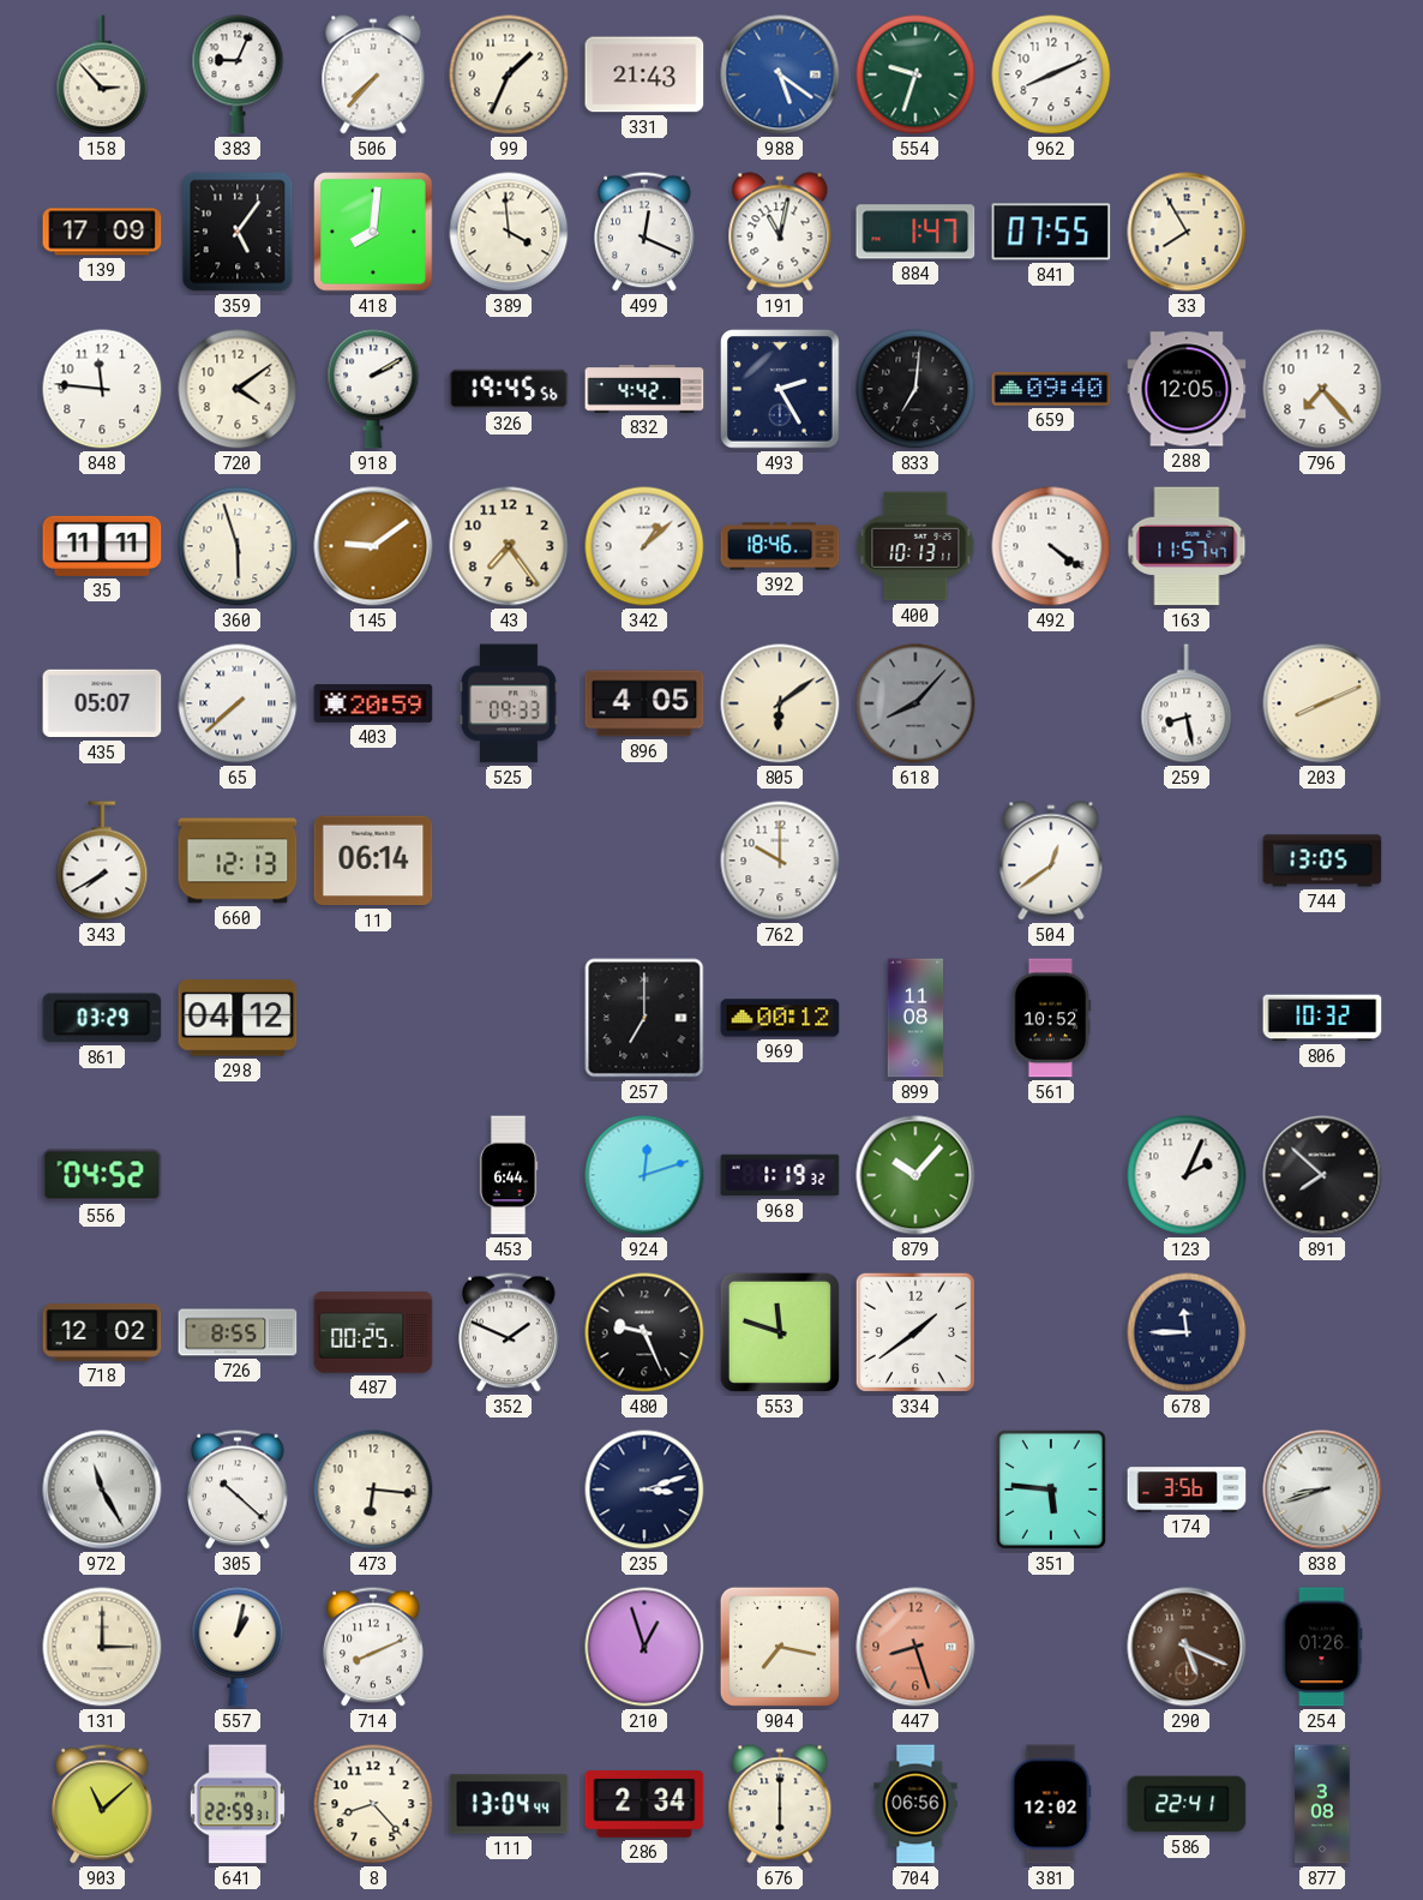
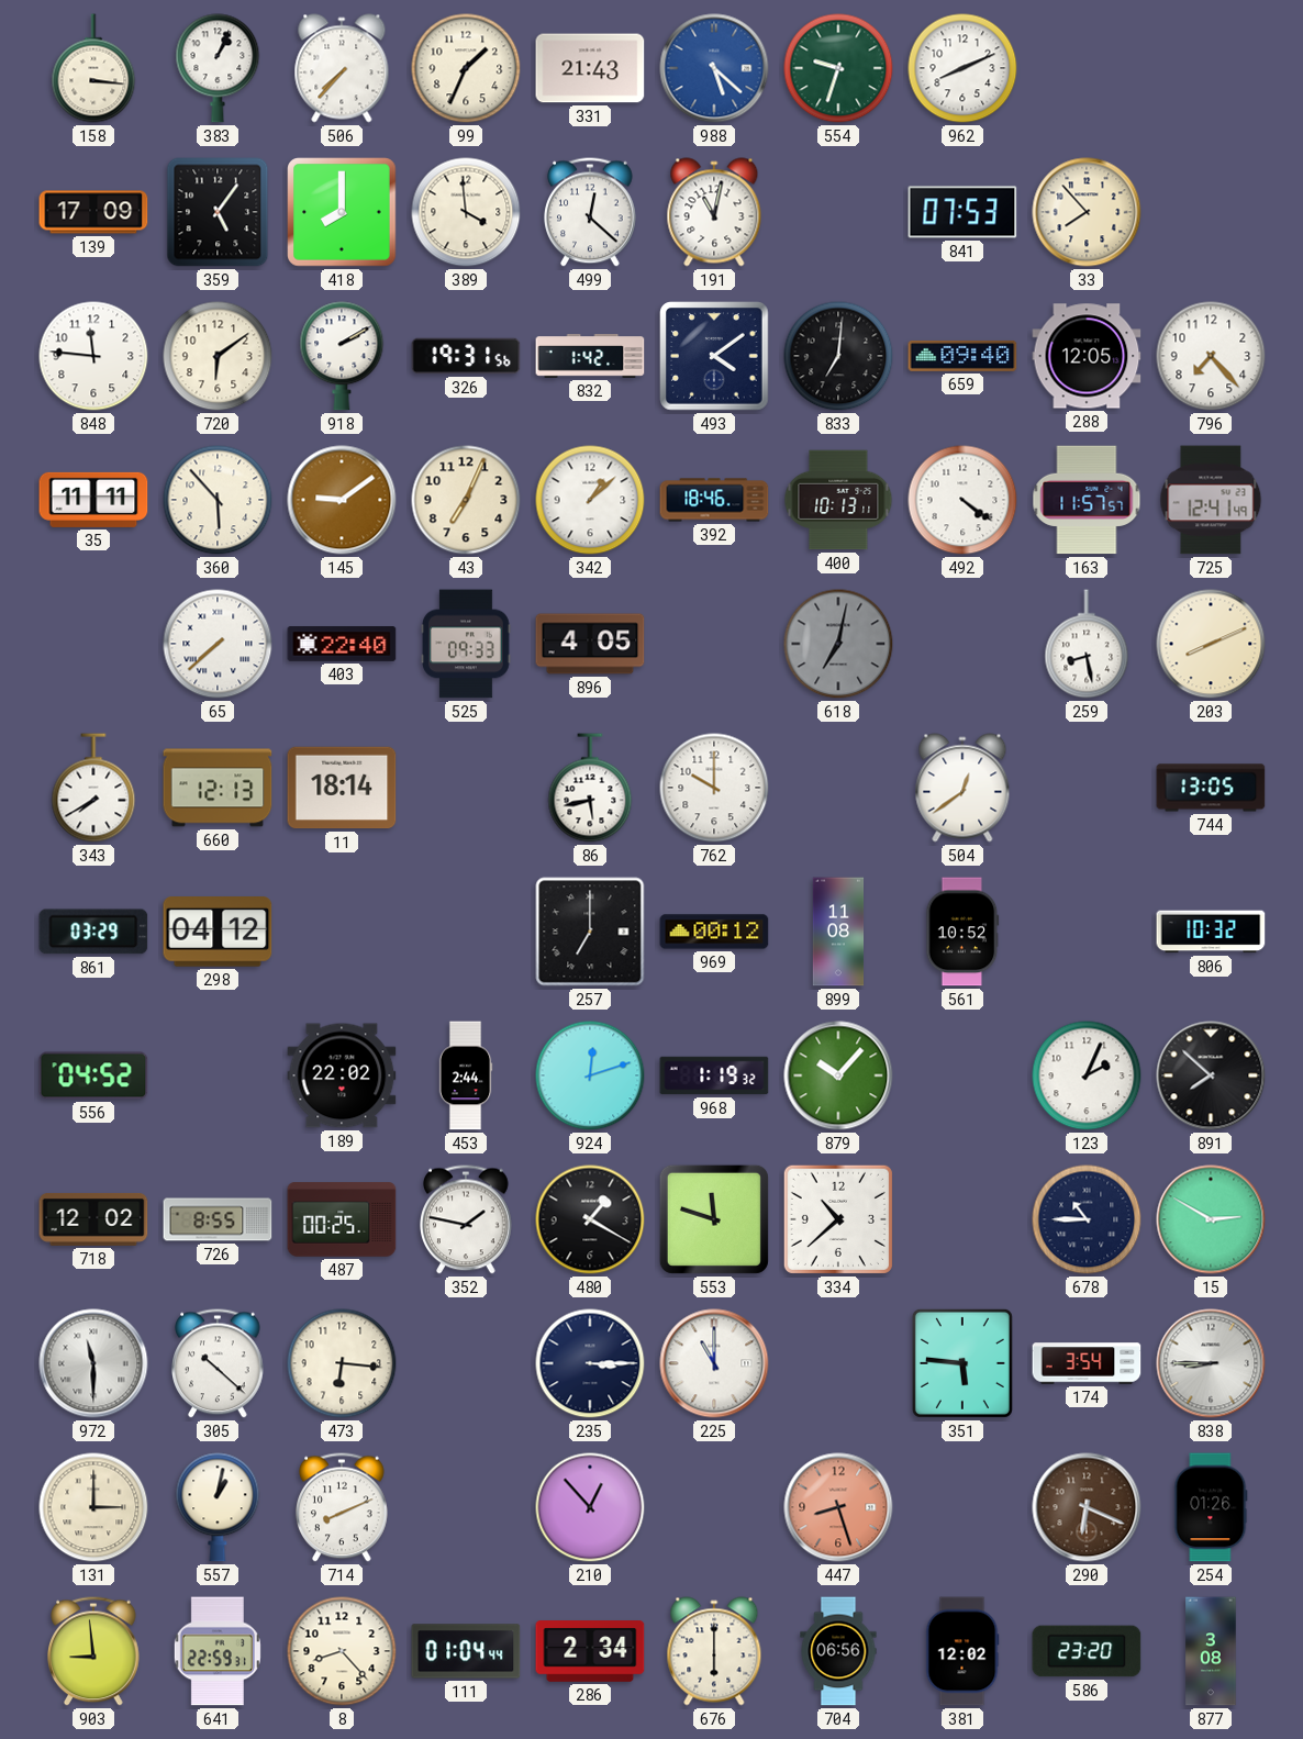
158: 2:53 -> 3:16 (93, 68)
383: 9:04 -> 1:04 (218, 68)
988: 5:21 -> 5:22 (714, 68)
418: 8:01 -> 8:00 (342, 212)
499: 12:19 -> 12:22 (590, 212)
884: 1:47 -> none (915, 232)
841: 07:55 -> 07:53 (962, 212)
33: 7:55 -> 7:53 (1087, 212)
720: 4:09 -> 6:09 (218, 356)
326: 19:45 -> 19:31 (466, 356)
832: 4:42 -> 1:42 (590, 356)
493: 2:25 -> 4:09 (714, 356)
360: 5:57 -> 5:53 (218, 500)
43: 7:24 -> 7:04 (466, 500)
163: 11:57:47 -> 11:57:57 (1087, 500)
725: none -> 12:41 (1211, 500)
435: 05:07 -> none (102, 703)
403: 20:59 -> 22:40 (342, 644)
805: 6:09 -> none (780, 703)
618: 8:07 -> 7:02 (838, 644)
11: 06:14 -> 18:14 (342, 788)
86: none -> 5:43 (590, 788)
189: none -> 22:02 (342, 1075)
453: 6:44 -> 2:44 (466, 1075)
352: 1:49 -> 1:47 (466, 1219)
480: 9:26 -> 1:20 (590, 1219)
334: 1:39 -> 10:38 (838, 1219)
678: 11:45 -> 10:45 (1087, 1219)
15: none -> 2:50 (1211, 1219)
972: 11:25 -> 11:30 (93, 1363)
235: 3:12 -> 3:15 (590, 1363)
225: none -> 11:00 (714, 1363)
174: 3:56 -> 3:54 (1087, 1363)
838: 8:42 -> 8:45 (1211, 1363)
210: 12:57 -> 12:53 (590, 1507)
904: 7:17 -> none (780, 1647)
290: 5:19 -> 6:19 (1087, 1507)
903: 11:08 -> 8:59 (93, 1651)
111: 13:04 -> 01:04 (466, 1651)
586: 22:41 -> 23:20 (1087, 1651)
